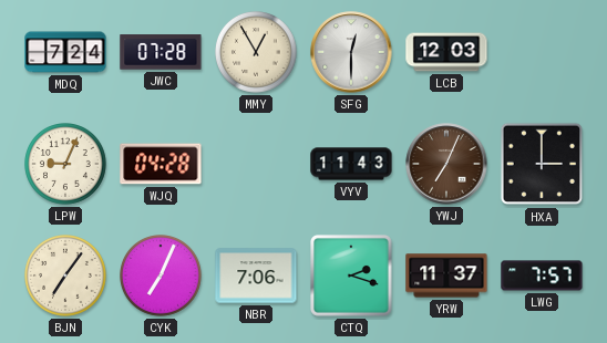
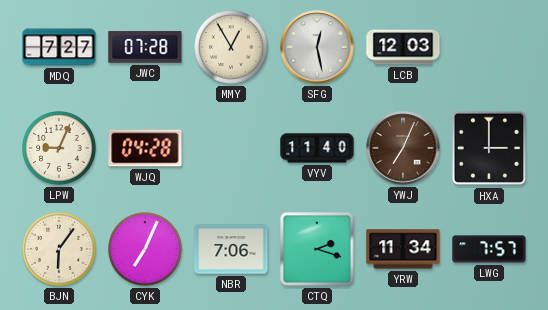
MDQ: 7:24 -> 7:27 (59, 47)
SFG: 12:30 -> 12:28 (317, 47)
VYV: 11:43 -> 11:40 (317, 148)
BJN: 7:06 -> 6:06 (60, 250)
YRW: 11:37 -> 11:34 (403, 249)
